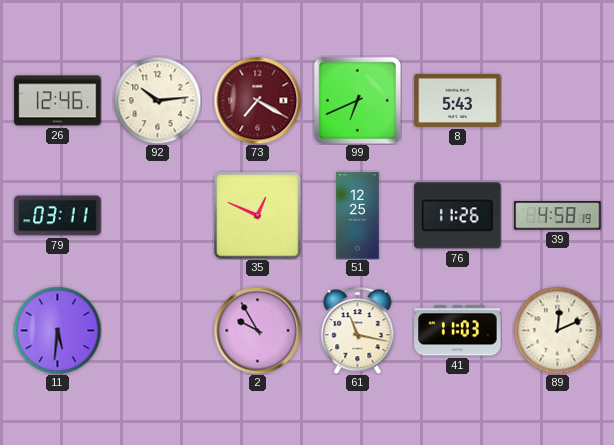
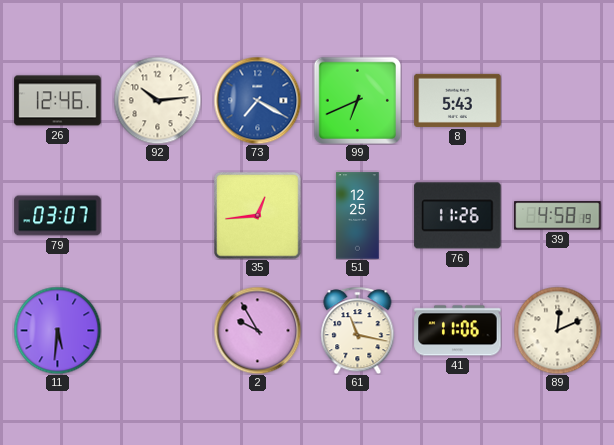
73 dial: burgundy -> blue (257, 100)
79: 03:11 -> 03:07 (58, 216)
35: 12:49 -> 12:44 (258, 216)
41: 11:03 -> 11:06 (458, 331)
